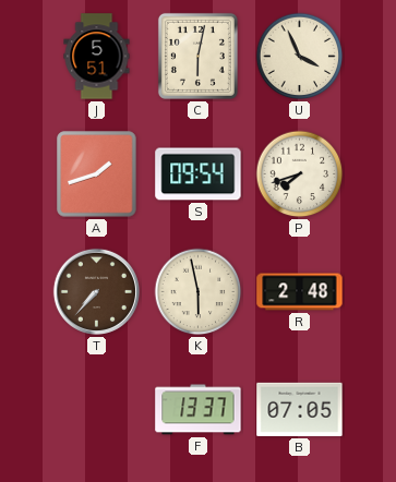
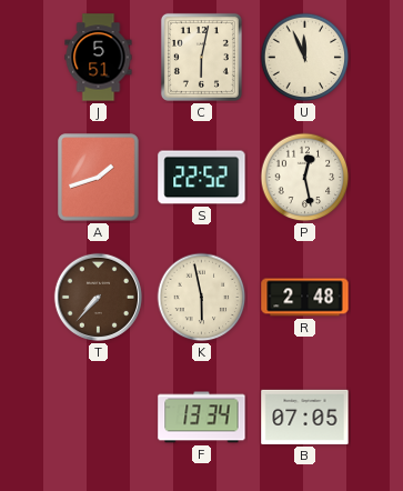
U: 3:56 -> 11:56 (305, 58)
S: 09:54 -> 22:52 (202, 178)
P: 7:42 -> 12:28 (305, 178)
F: 13:37 -> 13:34 (202, 418)
